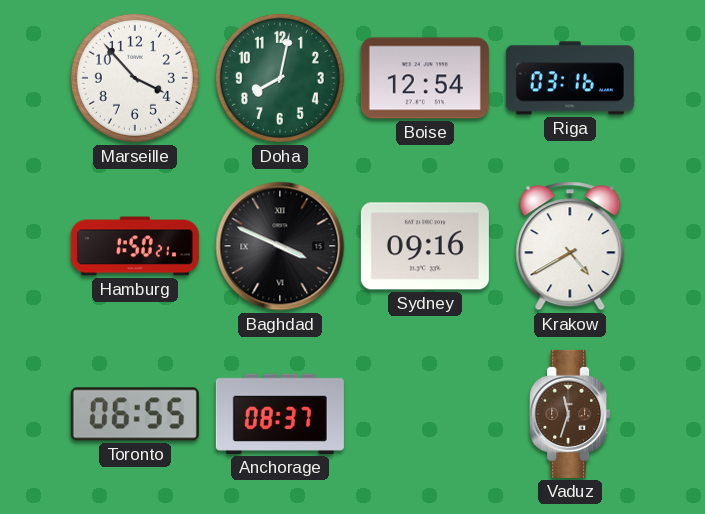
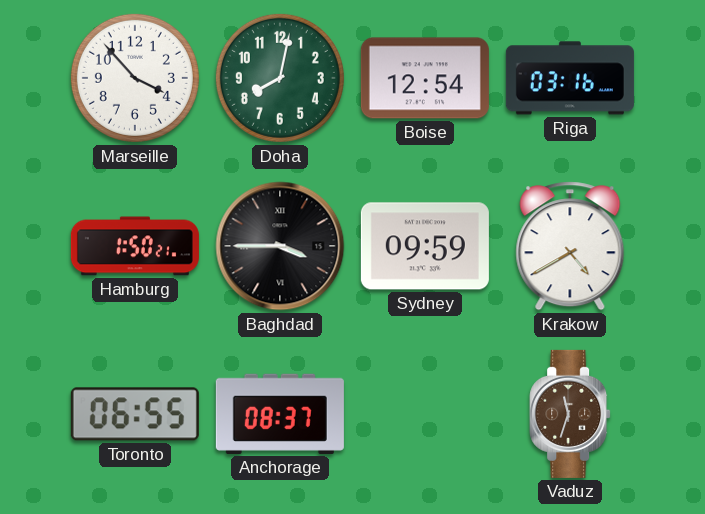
Baghdad: 3:49 -> 3:45 (280, 246)
Sydney: 09:16 -> 09:59 (425, 246)
